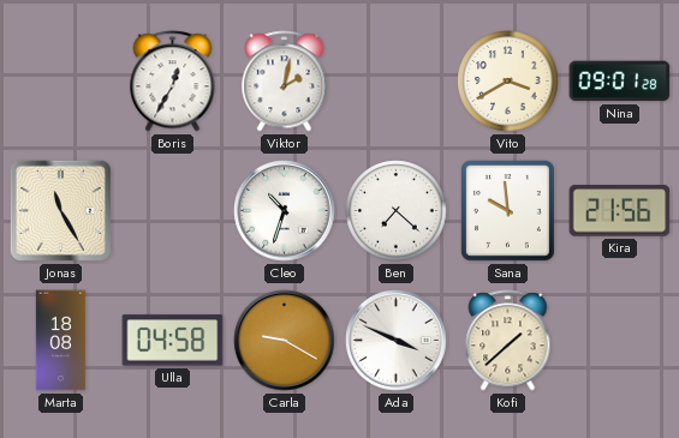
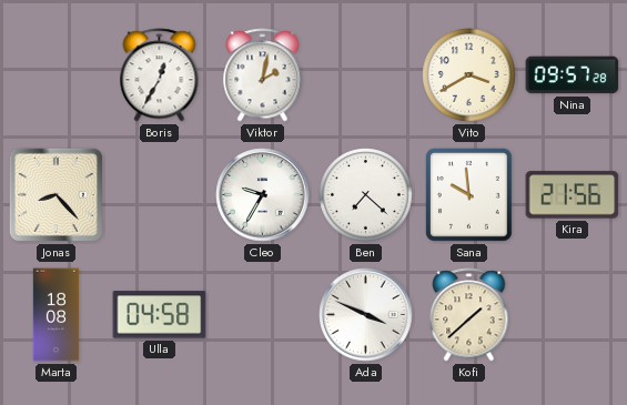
Nina: 09:01 -> 09:57 (573, 75)
Jonas: 11:25 -> 8:23 (55, 194)
Cleo: 10:33 -> 9:35 (263, 195)
Carla: 9:20 -> none (285, 341)
